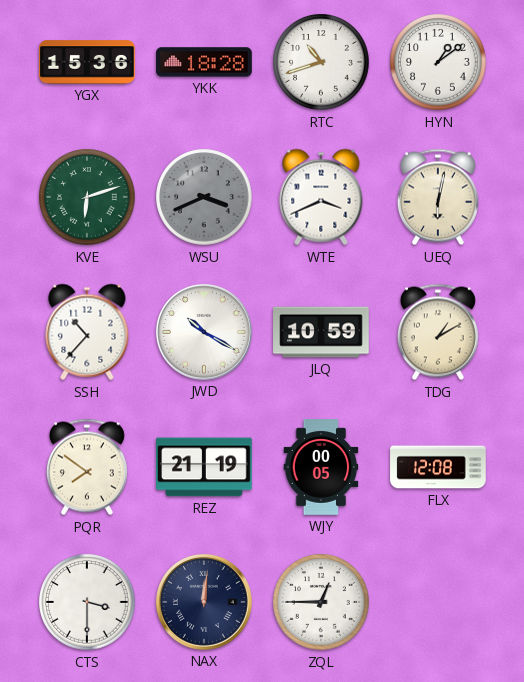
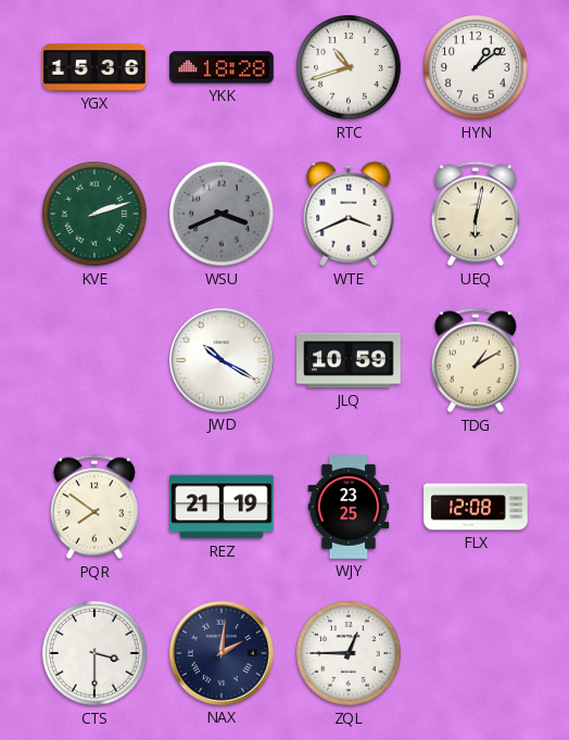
KVE: 6:12 -> 2:12 (94, 214)
SSH: 10:37 -> none (87, 332)
WJY: 00:05 -> 23:25 (349, 507)
NAX: 12:01 -> 2:01 (222, 653)
